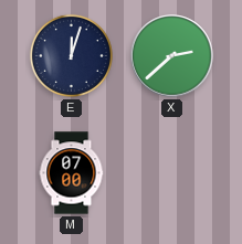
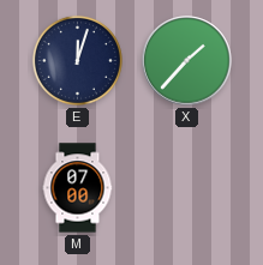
X: 2:38 -> 1:37 (187, 61)
